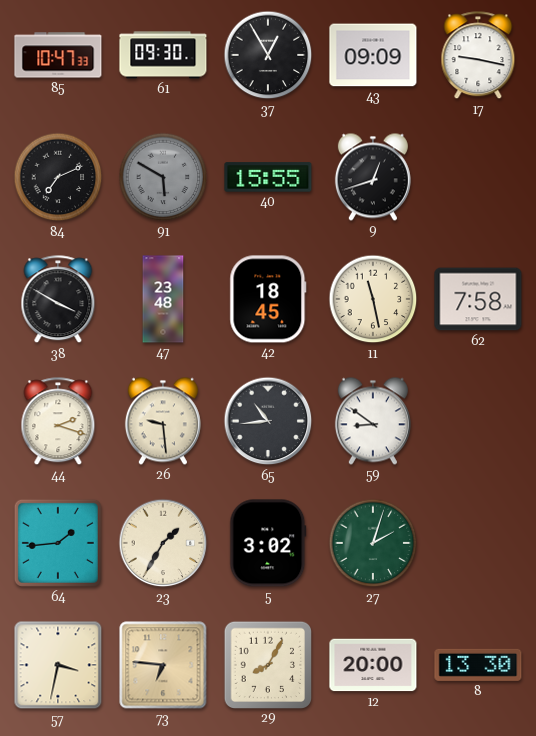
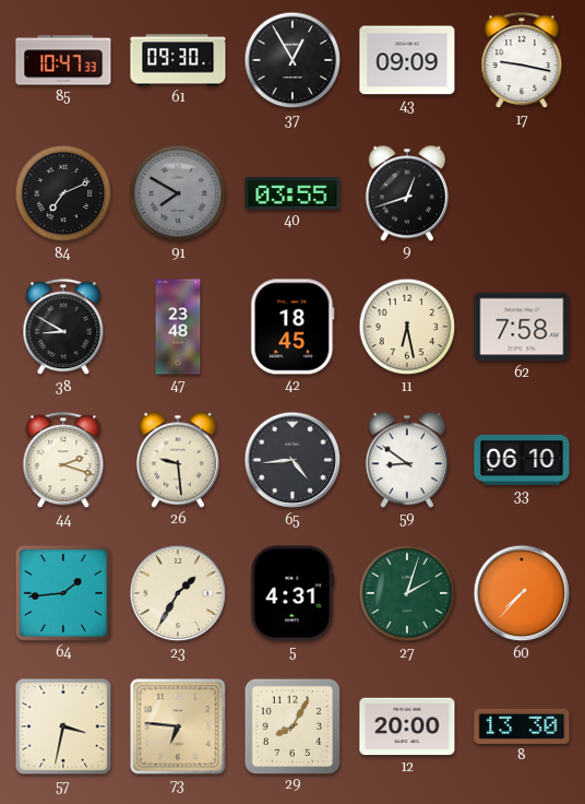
91: 5:50 -> 7:50 (178, 193)
40: 15:55 -> 03:55 (292, 193)
38: 3:50 -> 8:50 (63, 328)
11: 11:28 -> 6:28 (407, 327)
65: 10:44 -> 4:44 (292, 460)
33: none -> 06:10 (522, 461)
5: 3:02 -> 4:31 (292, 593)
60: none -> 7:37 (522, 593)
